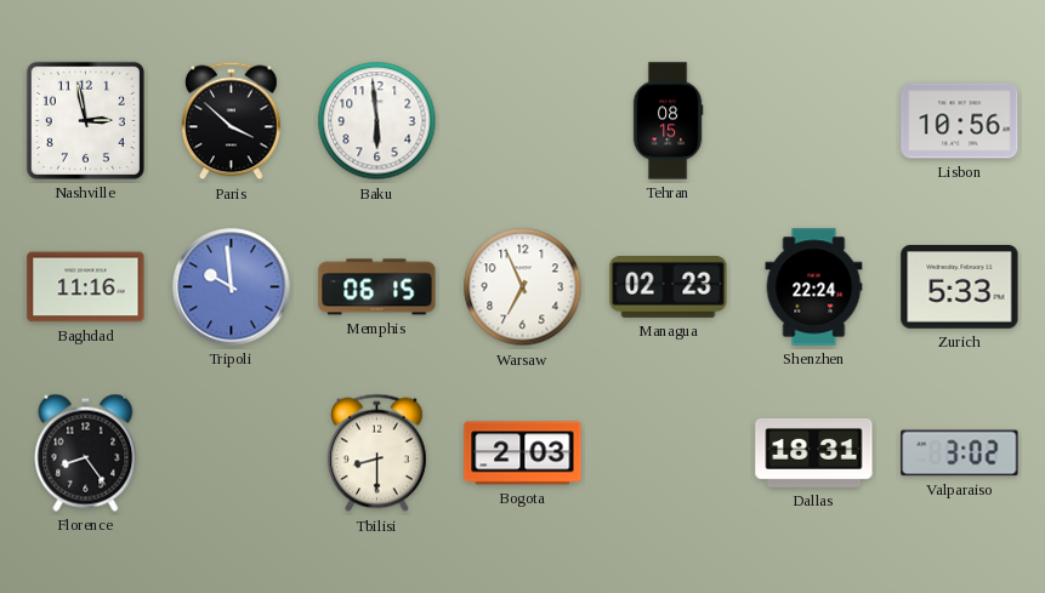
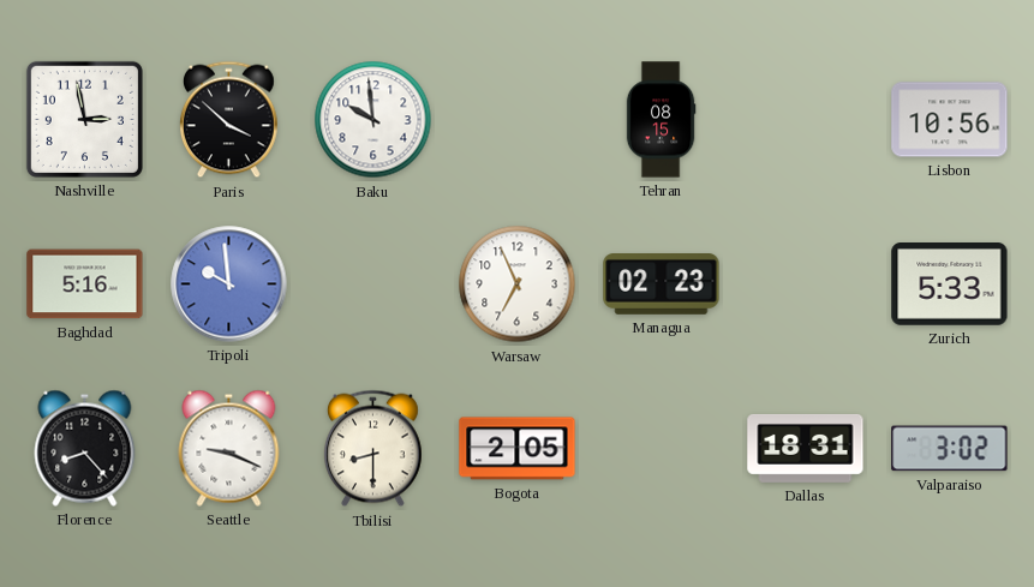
Baku: 5:59 -> 9:59 (373, 120)
Baghdad: 11:16 -> 5:16 (85, 284)
Memphis: 06:15 -> none (377, 287)
Shenzhen: 22:24 -> none (814, 287)
Florence: 8:24 -> 8:23 (85, 448)
Seattle: none -> 9:19 (229, 448)
Bogota: 2:03 -> 2:05 (518, 449)
